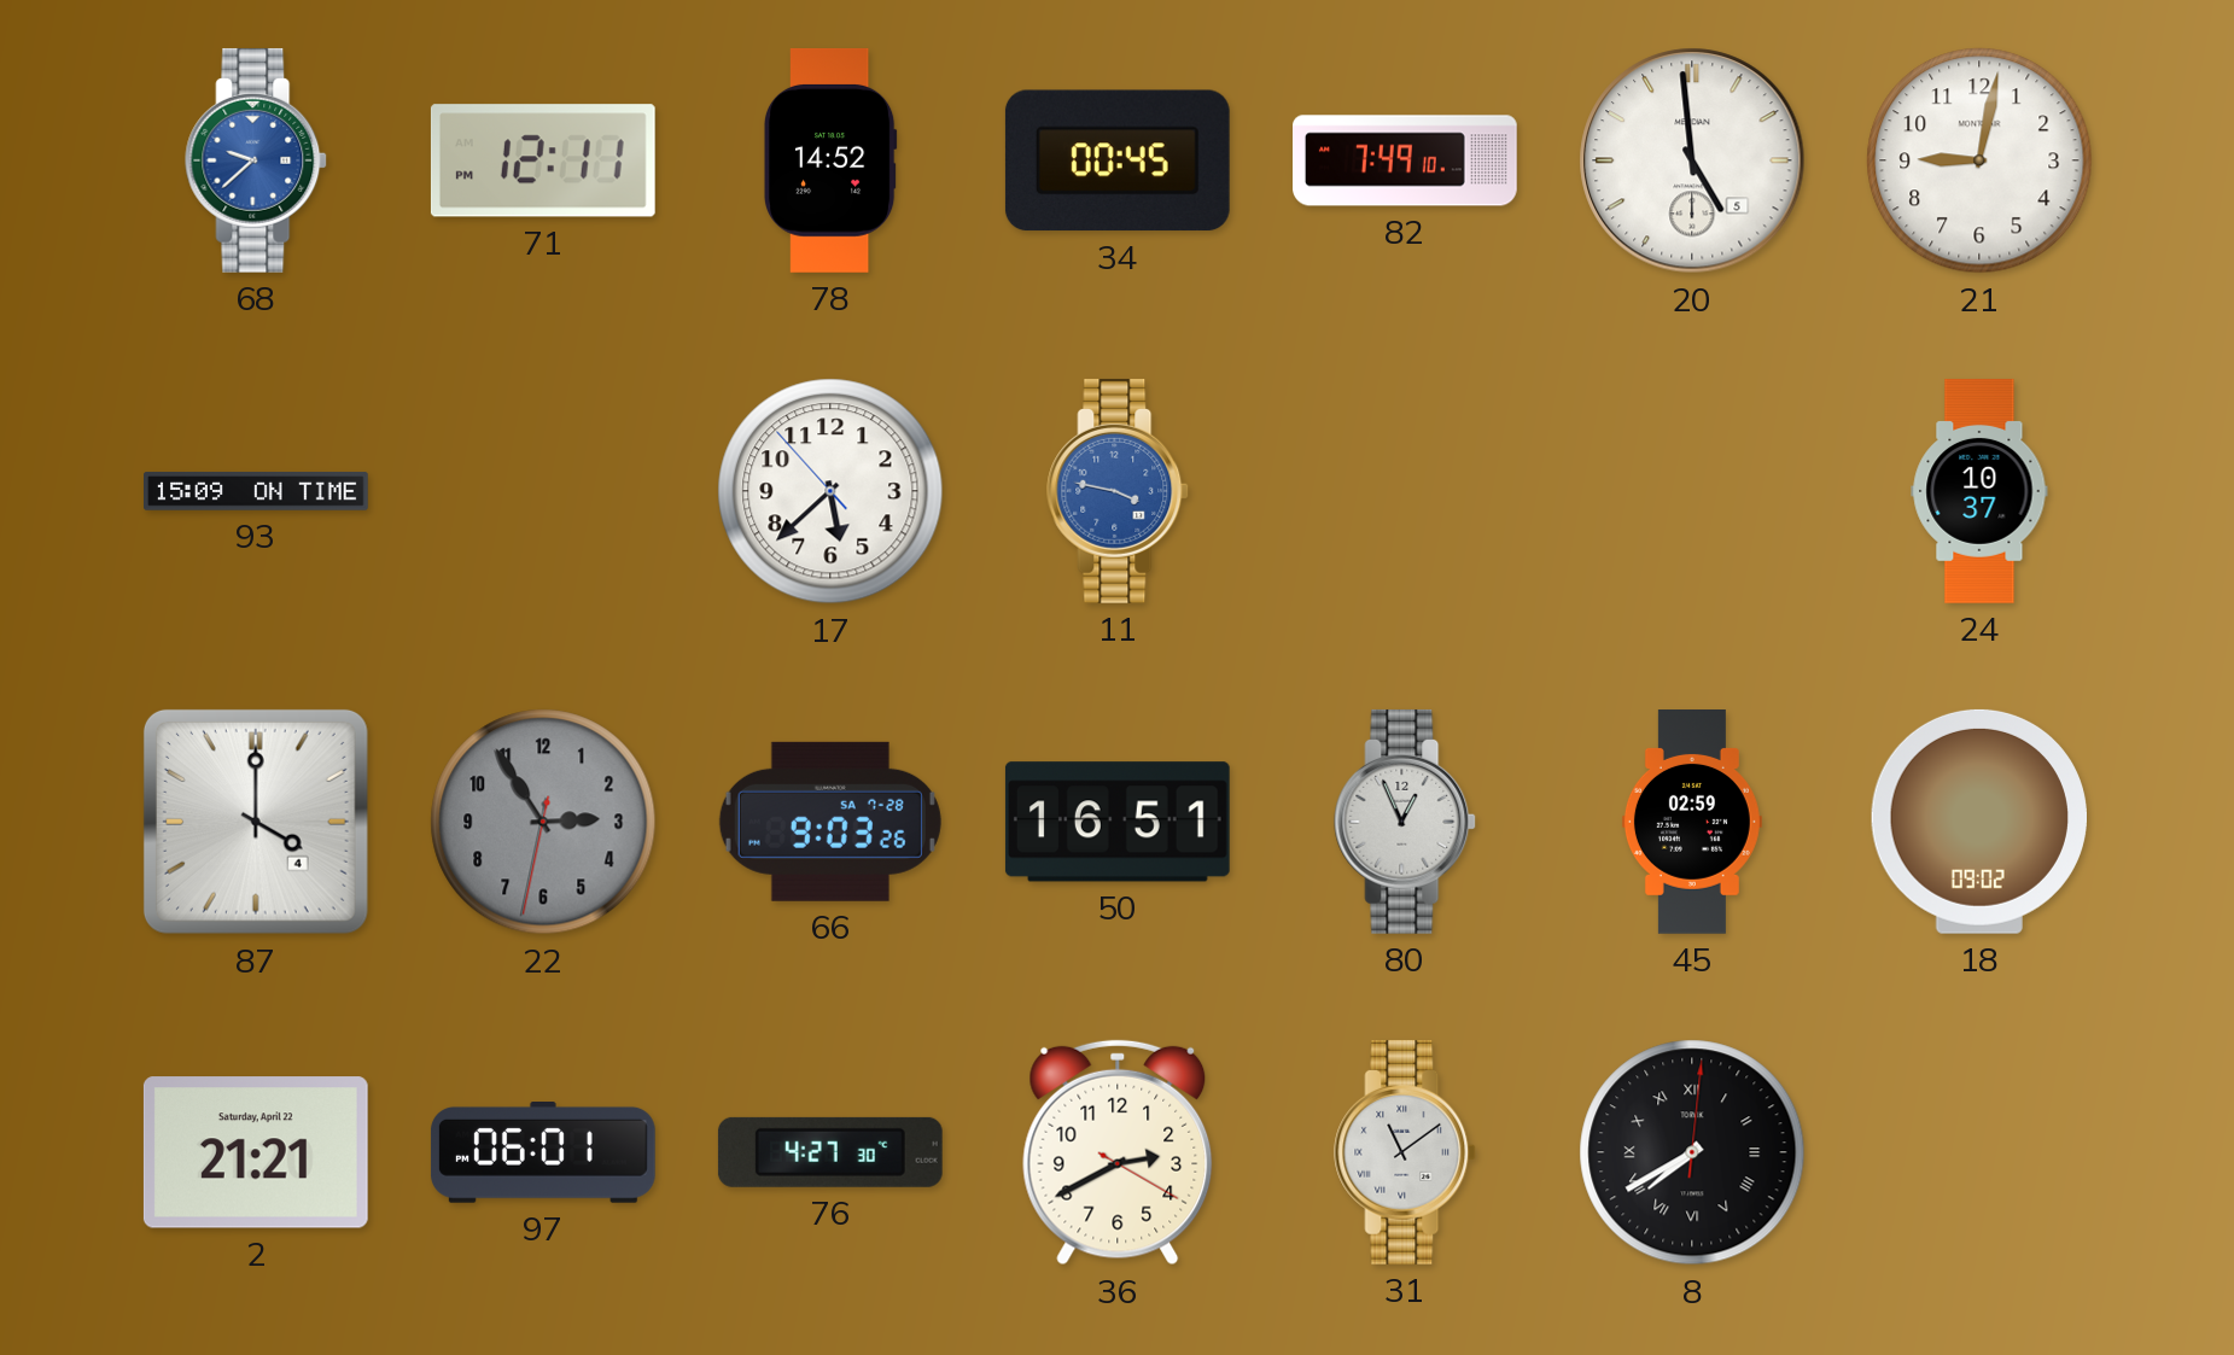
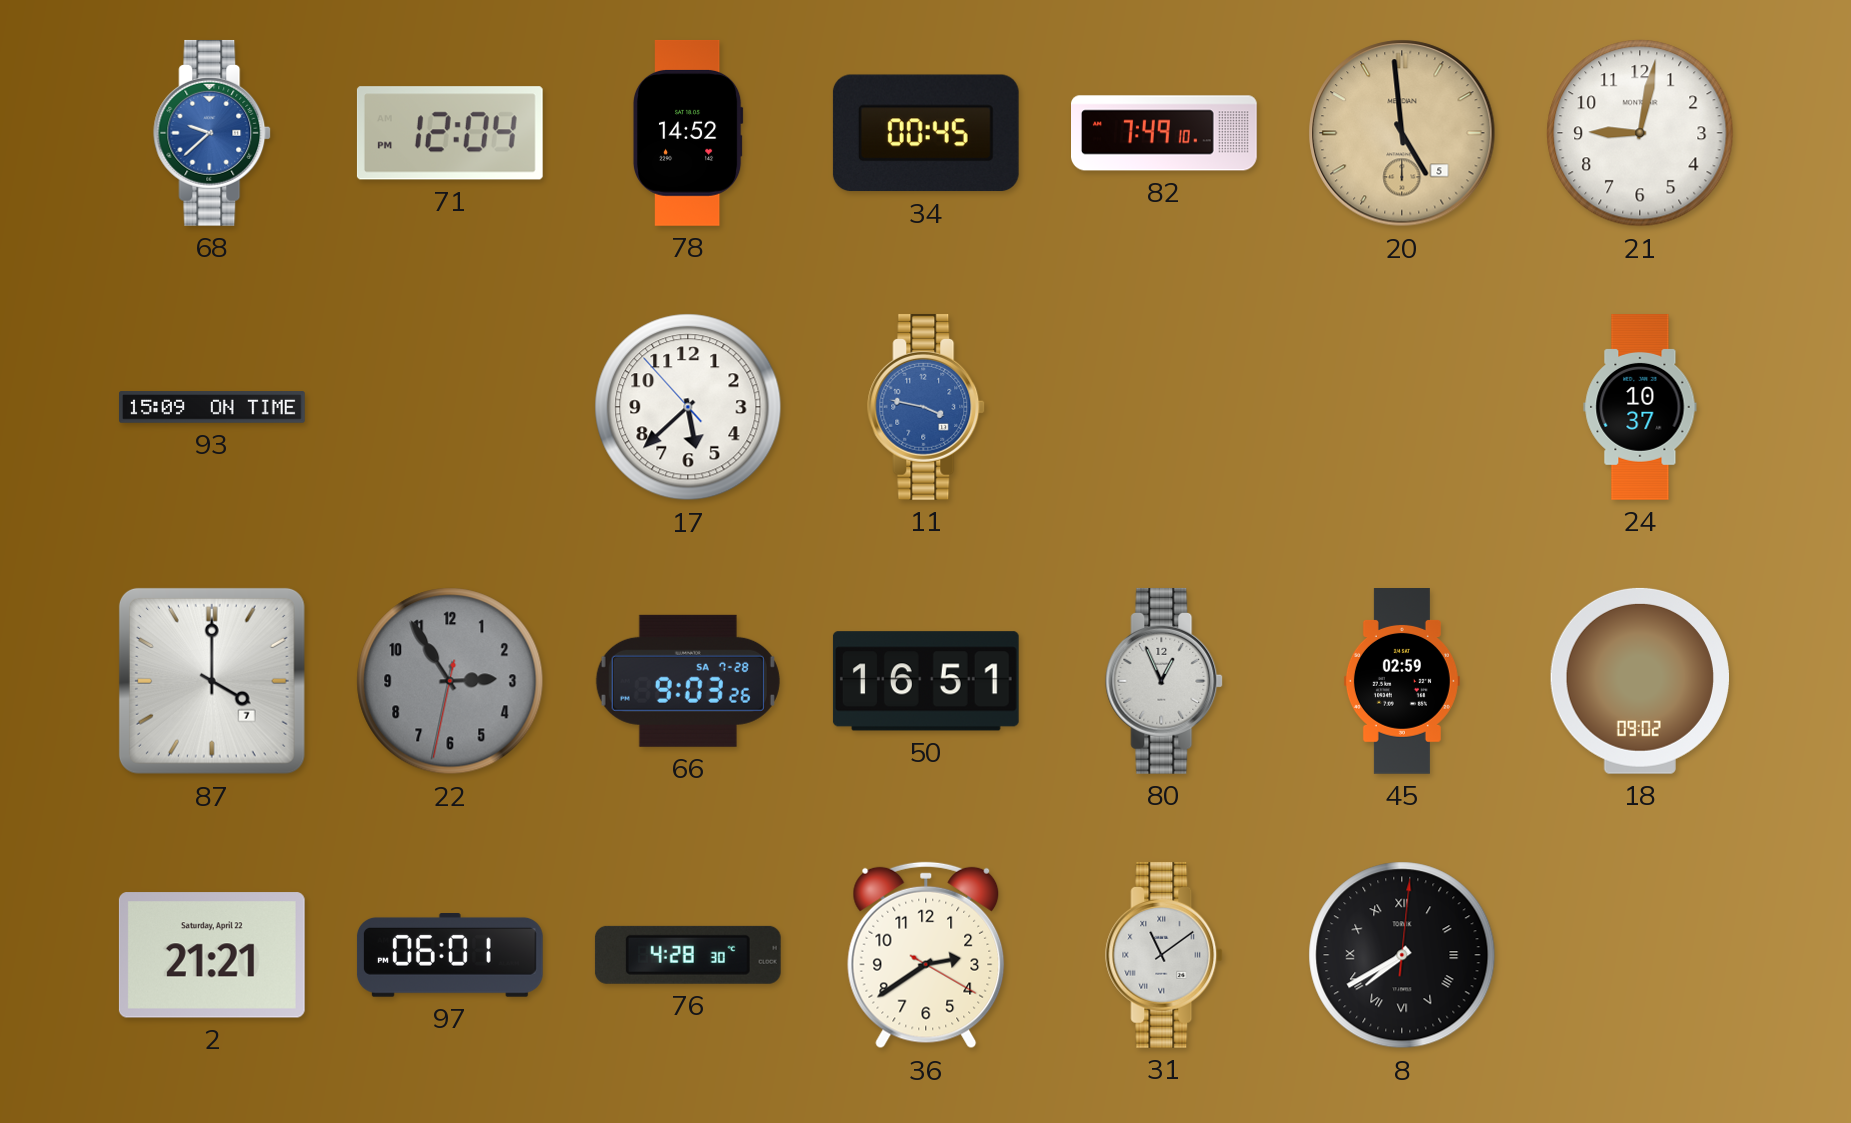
71: 12:11 -> 12:04 (450, 133)
20 dial: white -> champagne (1402, 133)
87 date: 4 -> 7 (212, 681)
76: 4:27 -> 4:28 (688, 955)
36: 2:40 -> 2:39 (926, 955)
